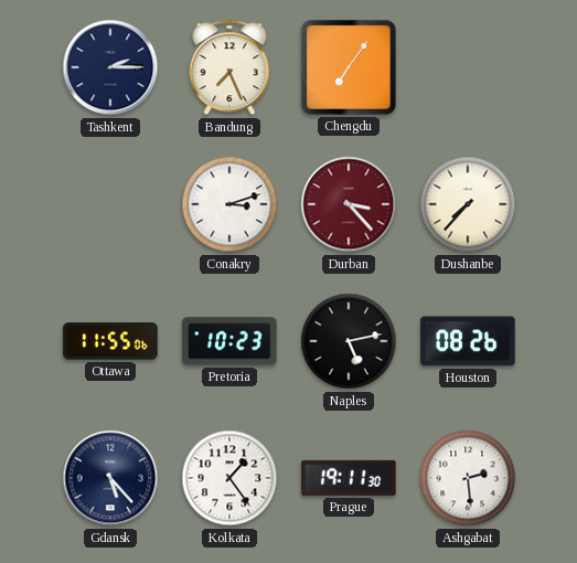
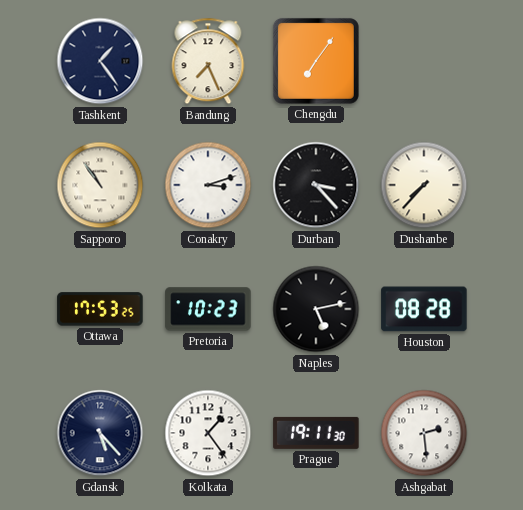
Tashkent: 2:15 -> 1:24 (100, 61)
Sapporo: none -> 10:54 (100, 185)
Durban dial: burgundy -> black (316, 185)
Ottawa: 11:55 -> 17:53 (100, 309)
Houston: 08:26 -> 08:28 (424, 309)
